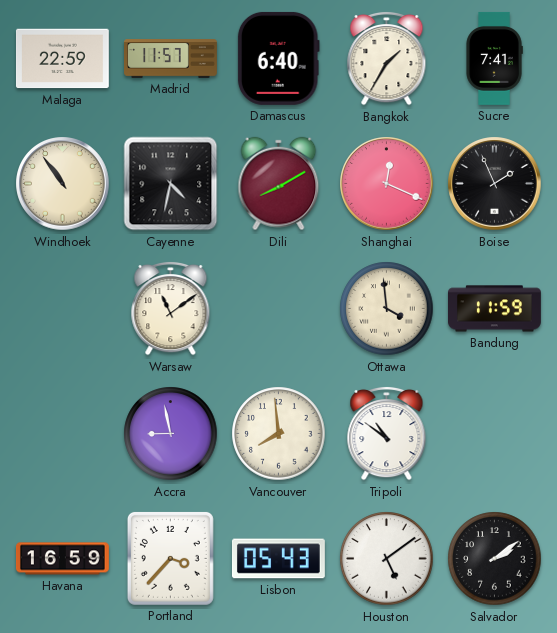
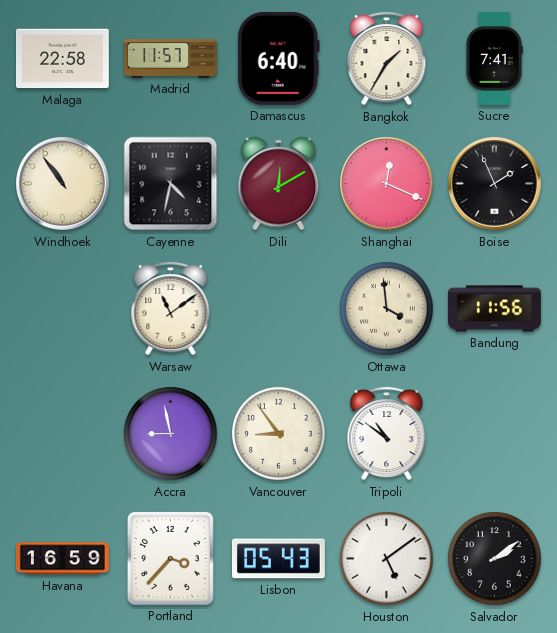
Malaga: 22:59 -> 22:58 (62, 59)
Dili: 8:10 -> 12:10 (279, 184)
Bandung: 11:59 -> 11:56 (495, 309)
Vancouver: 7:59 -> 8:54 (279, 434)
